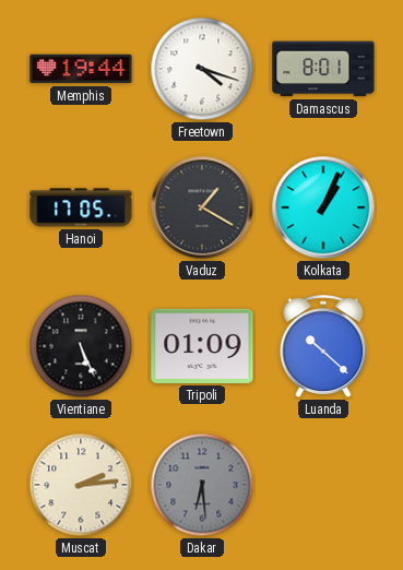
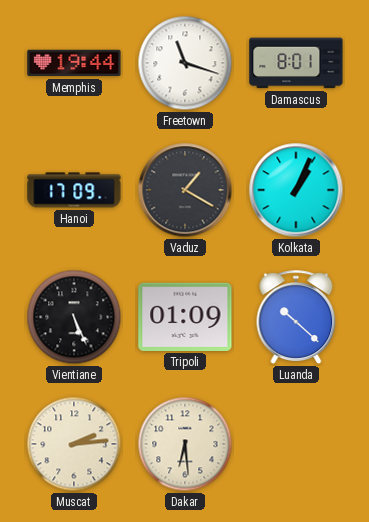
Freetown: 4:18 -> 11:18 (185, 63)
Hanoi: 17:05 -> 17:09 (74, 190)
Dakar dial: grey -> cream (185, 444)
